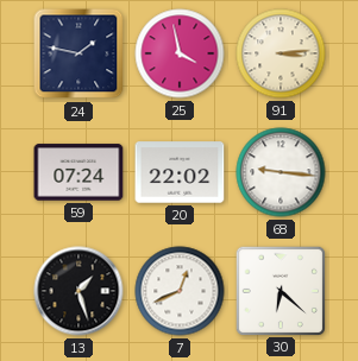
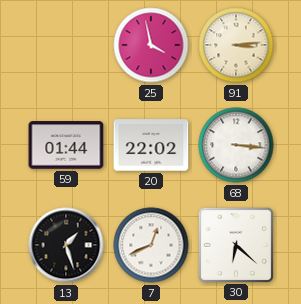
24: 1:47 -> none (78, 53)
59: 07:24 -> 01:44 (66, 145)
68: 9:16 -> 3:16 (236, 145)
